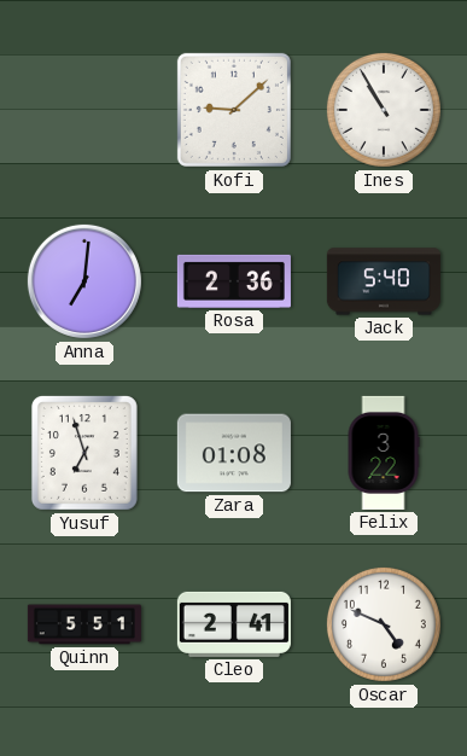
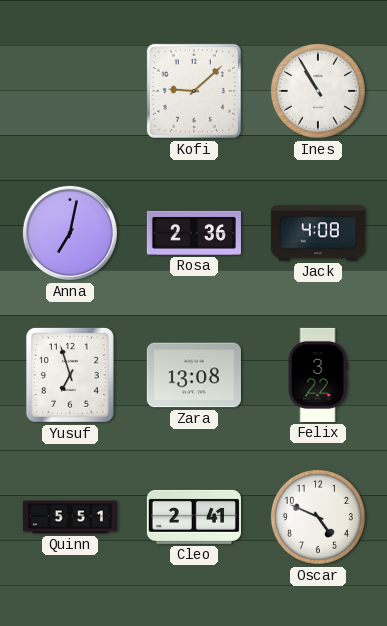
Anna: 7:01 -> 7:02 (70, 233)
Jack: 5:40 -> 4:08 (318, 233)
Zara: 01:08 -> 13:08 (194, 375)
